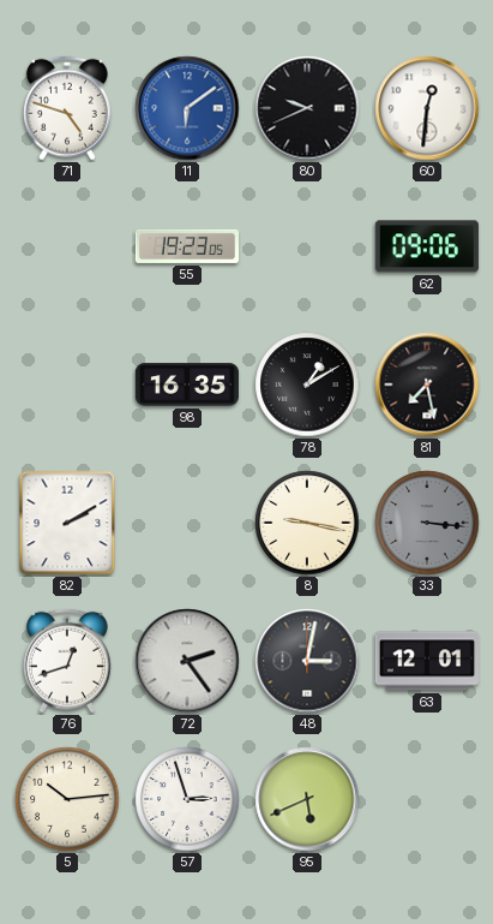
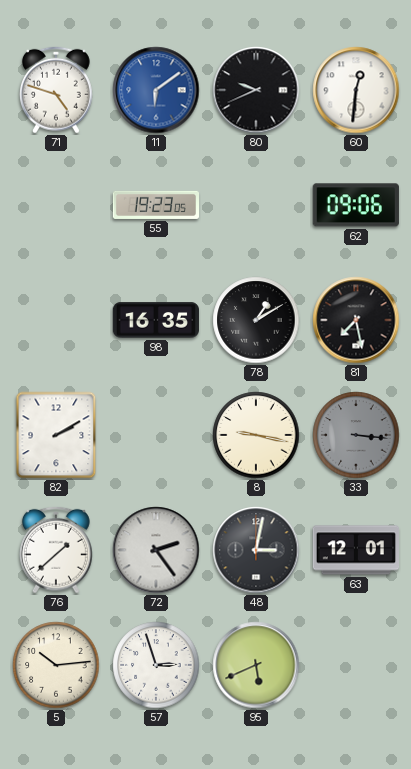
76: 12:42 -> 1:38 (56, 550)
